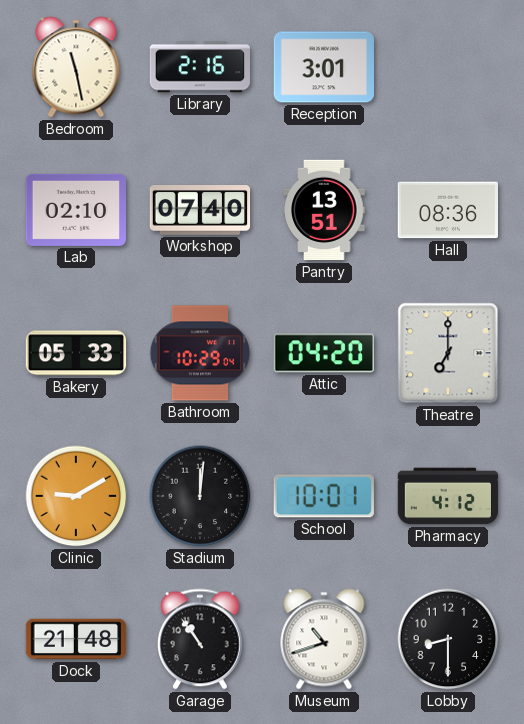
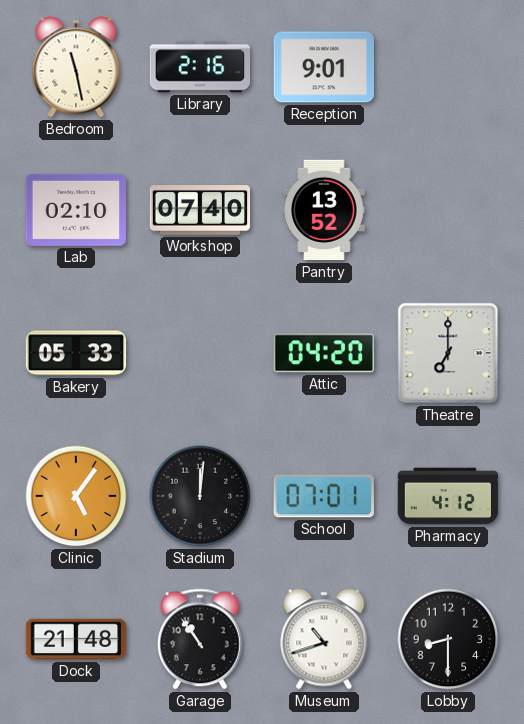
Reception: 3:01 -> 9:01 (323, 67)
Pantry: 13:51 -> 13:52 (324, 210)
Hall: 08:36 -> none (447, 210)
Bathroom: 10:29 -> none (200, 353)
Clinic: 9:10 -> 5:06 (76, 496)
School: 10:01 -> 07:01 (324, 496)
